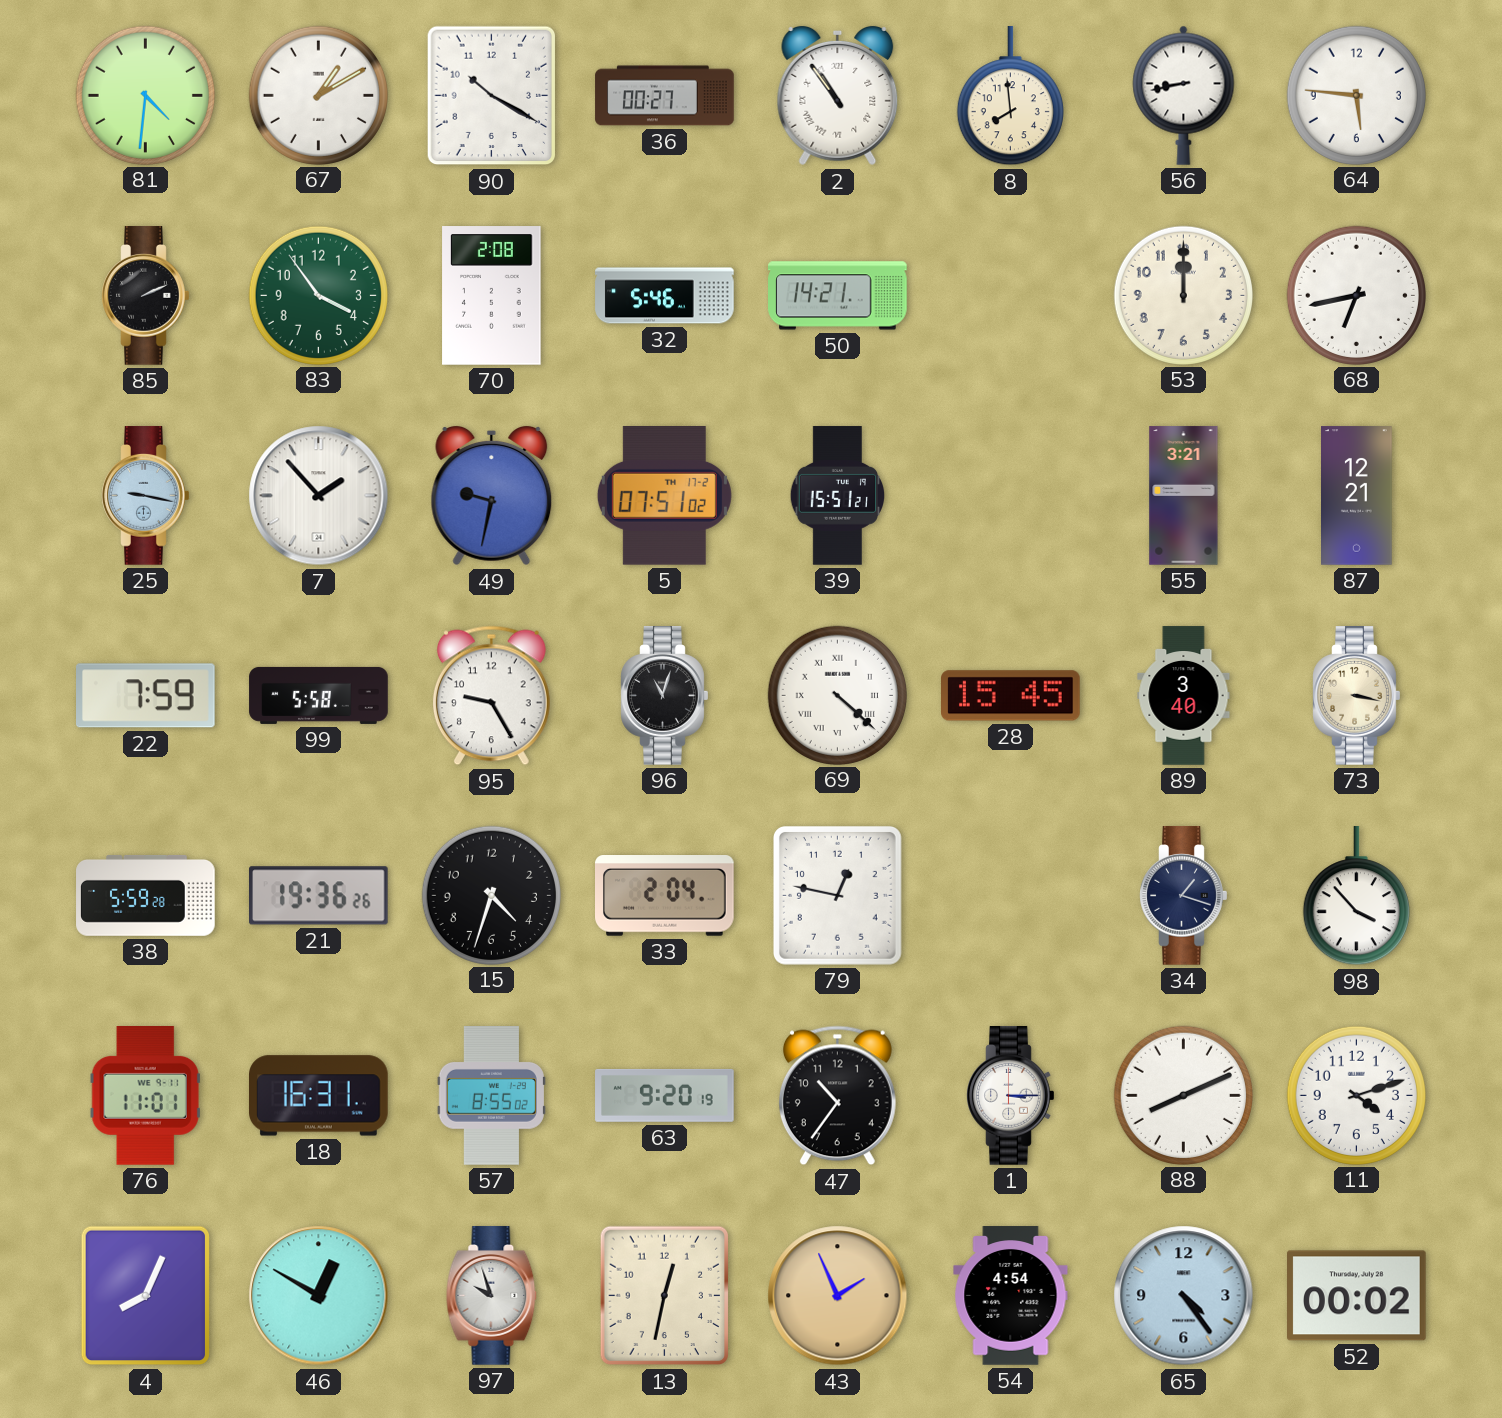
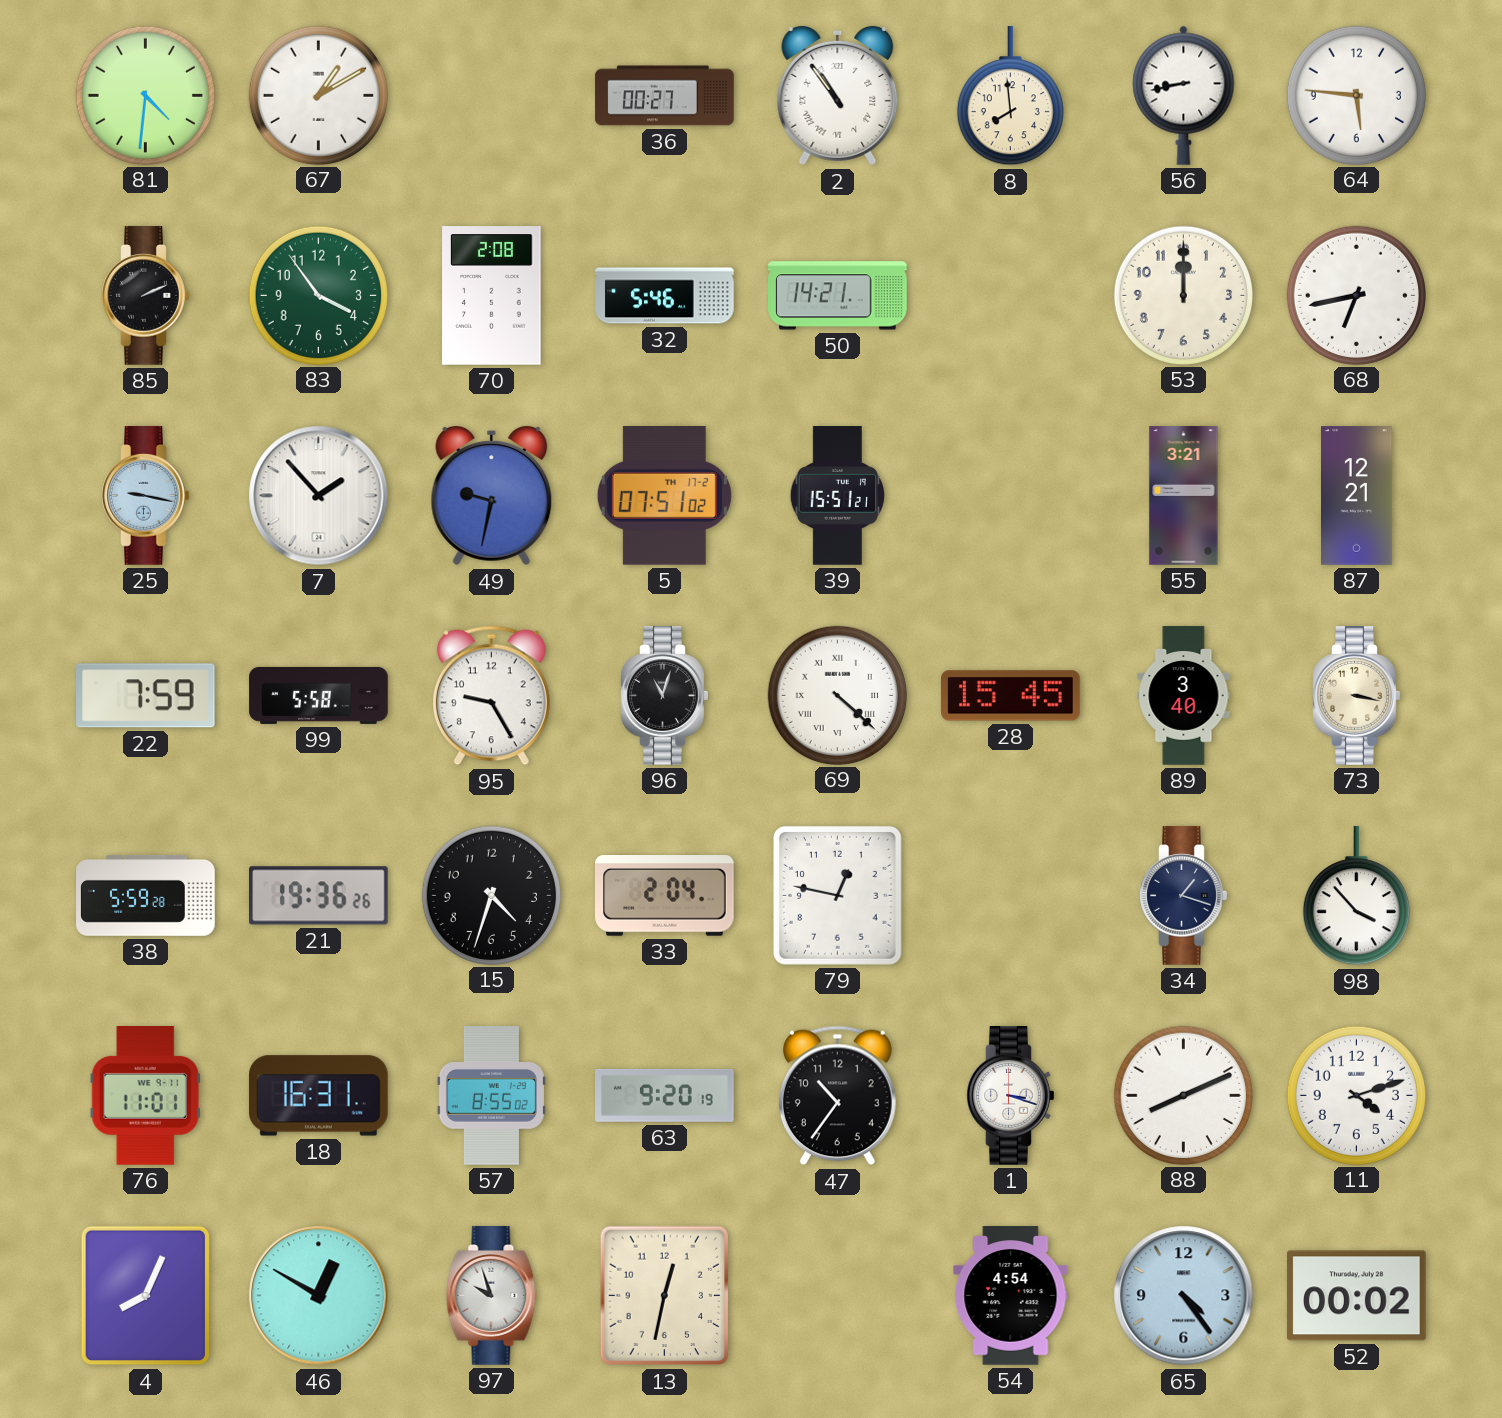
90: 10:20 -> none (492, 96)
1: 3:15 -> 3:18 (1011, 1096)
43: 1:56 -> none (838, 1296)
